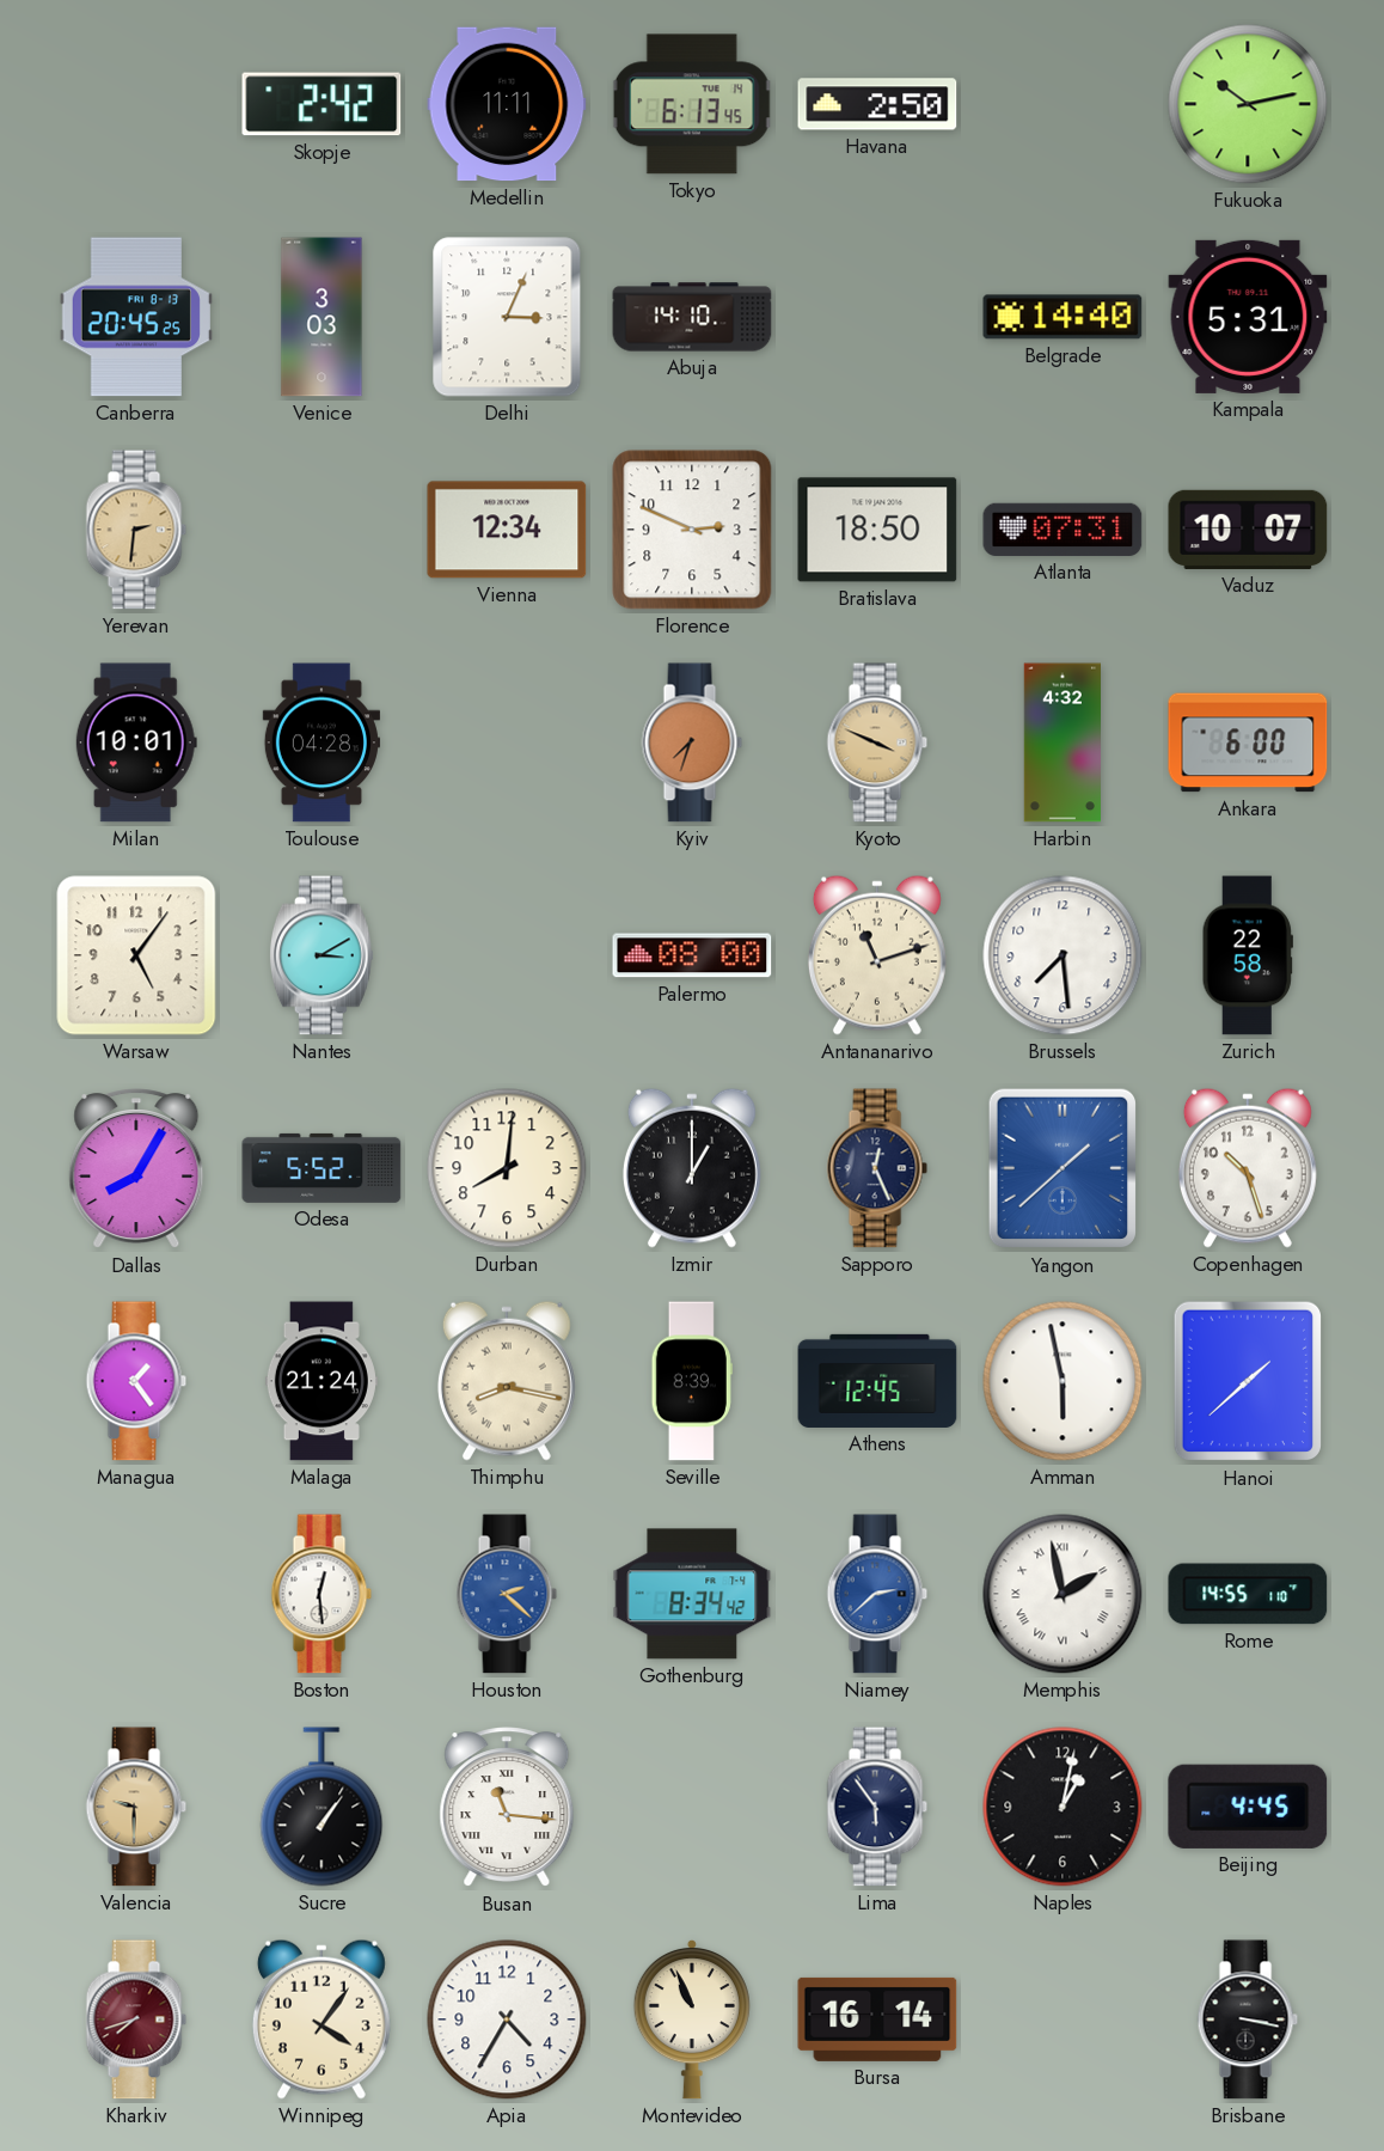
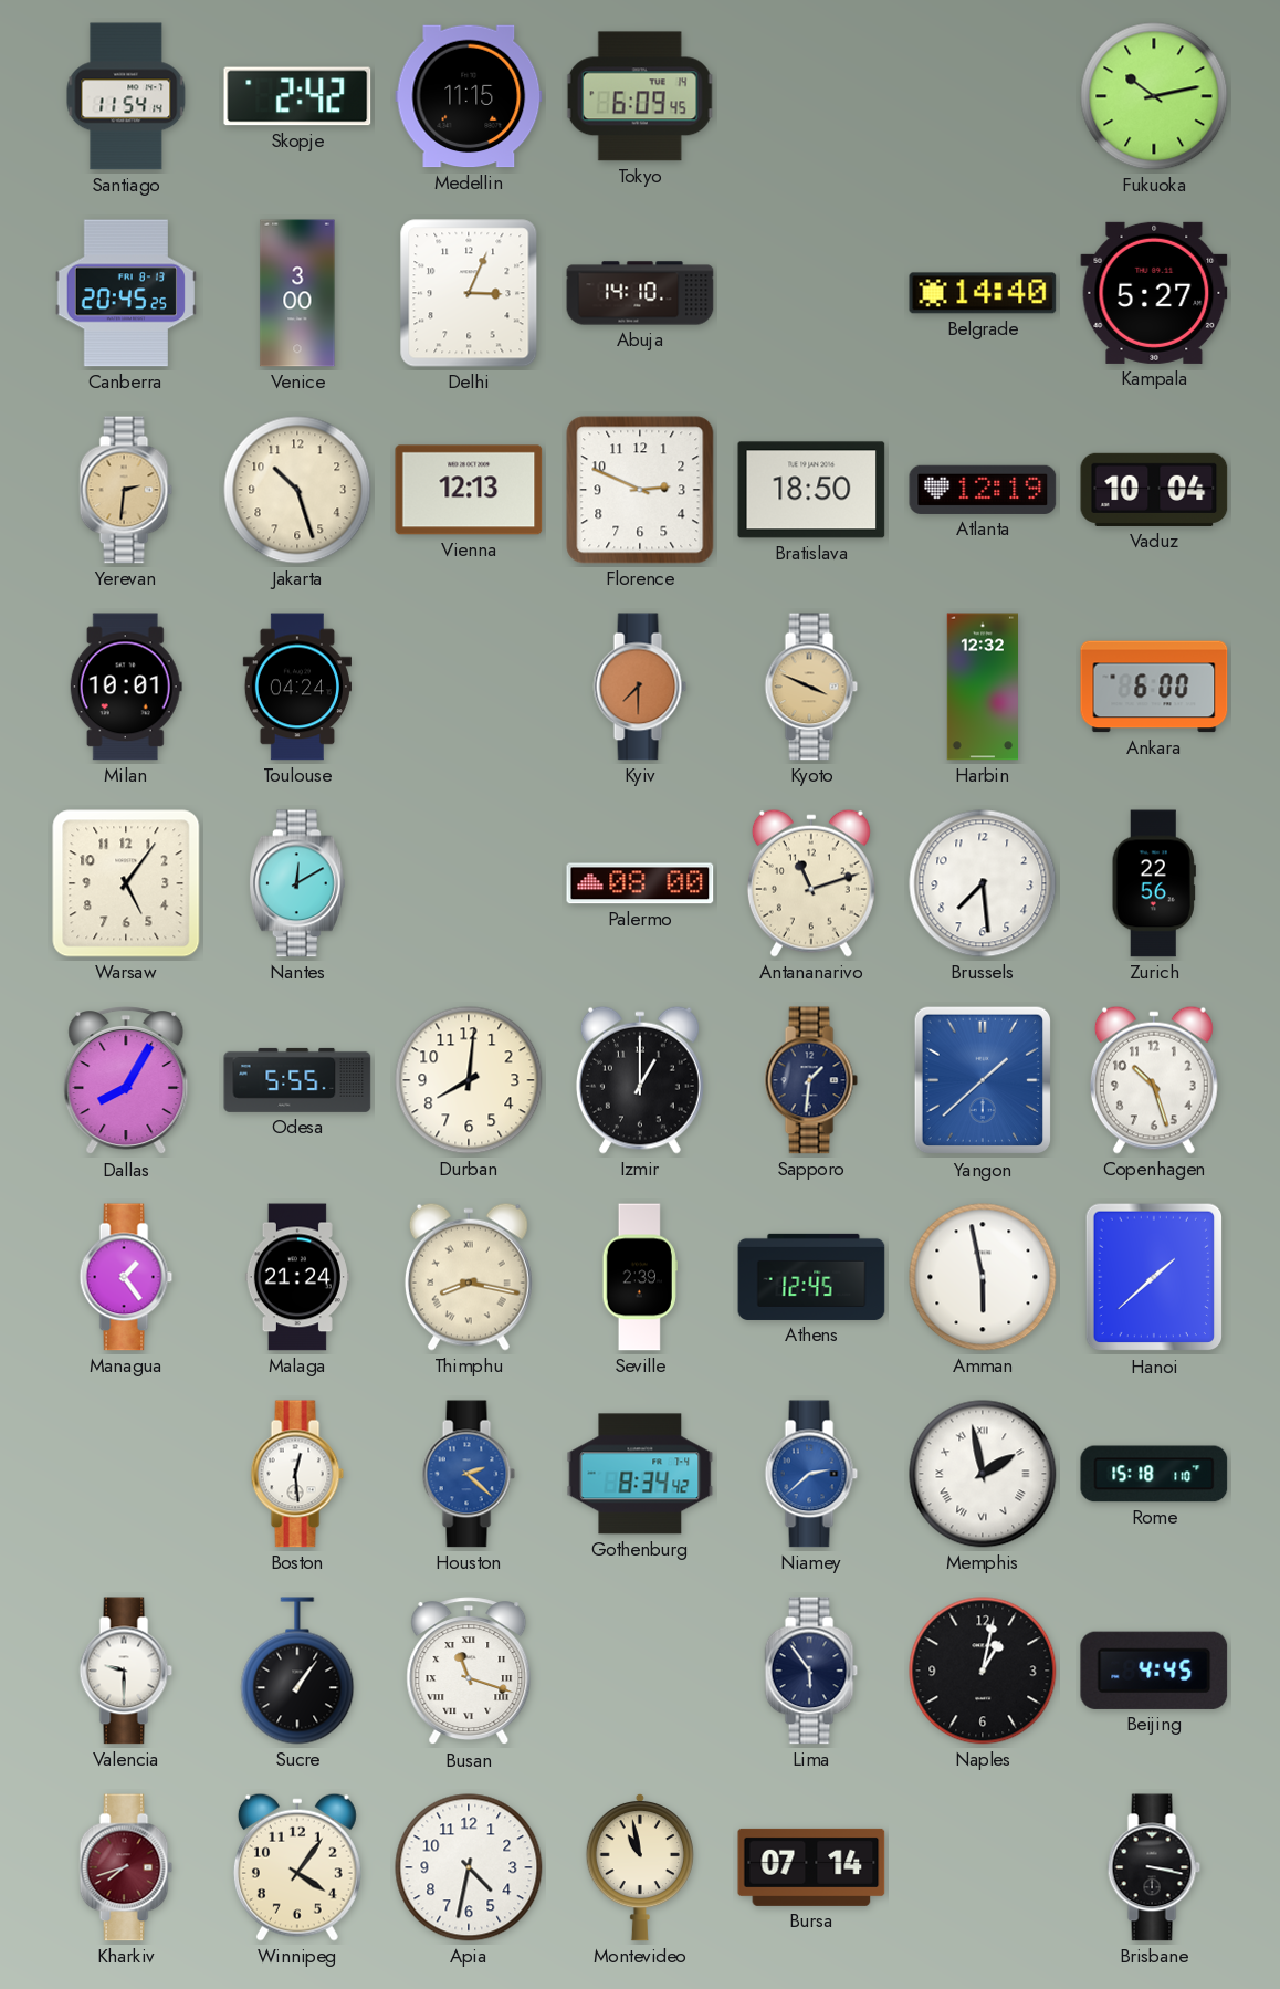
Santiago: none -> 11:54 (126, 96)
Medellin: 11:11 -> 11:15 (469, 96)
Tokyo: 6:13 -> 6:09 (640, 96)
Havana: 2:50 -> none (877, 104)
Venice: 3:03 -> 3:00 (297, 293)
Kampala: 5:31 -> 5:27 (1154, 293)
Jakarta: none -> 10:27 (297, 490)
Vienna: 12:34 -> 12:13 (469, 490)
Atlanta: 07:31 -> 12:19 (983, 490)
Vaduz: 10:07 -> 10:04 (1154, 490)
Toulouse: 04:28 -> 04:24 (296, 687)
Kyiv: 7:33 -> 7:30 (640, 687)
Harbin: 4:32 -> 12:32 (982, 687)
Nantes: 3:10 -> 12:10 (297, 883)
Zurich: 22:58 -> 22:56 (1154, 883)
Odesa: 5:52 -> 5:55 (297, 1080)
Sapporo: 12:26 -> 1:31 (811, 1080)
Seville: 8:39 -> 2:39 (640, 1277)
Rome: 14:55 -> 15:18 (1154, 1474)
Valencia dial: champagne -> white (126, 1671)
Busan: 11:16 -> 11:18 (469, 1672)
Apia: 4:35 -> 4:32 (469, 1867)
Montevideo: 10:56 -> 10:58 (640, 1867)
Bursa: 16:14 -> 07:14 (811, 1867)
